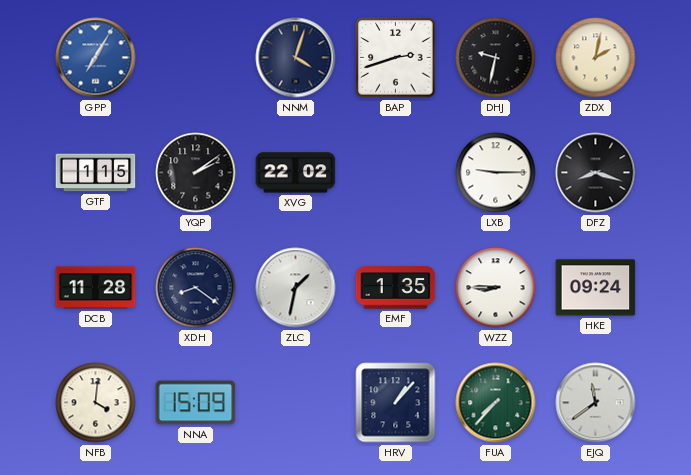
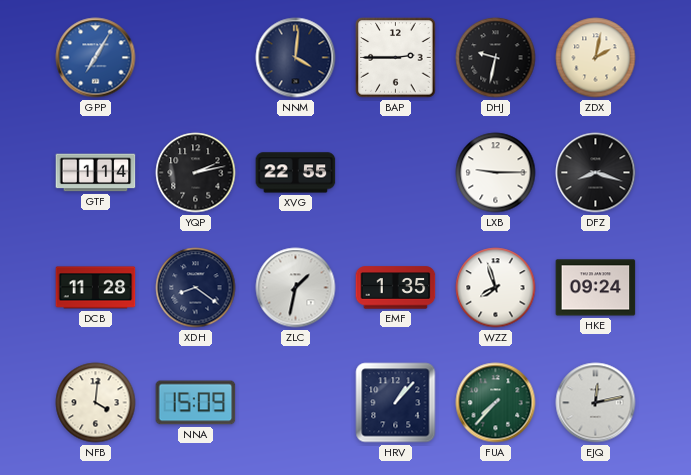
NNM: 4:03 -> 4:01 (296, 58)
BAP: 2:42 -> 2:45 (396, 58)
GTF: 1:15 -> 1:14 (96, 173)
YQP: 2:09 -> 2:13 (196, 173)
XVG: 22:02 -> 22:55 (296, 173)
WZZ: 8:45 -> 7:57 (496, 288)
EJQ: 11:39 -> 12:13 (596, 403)
